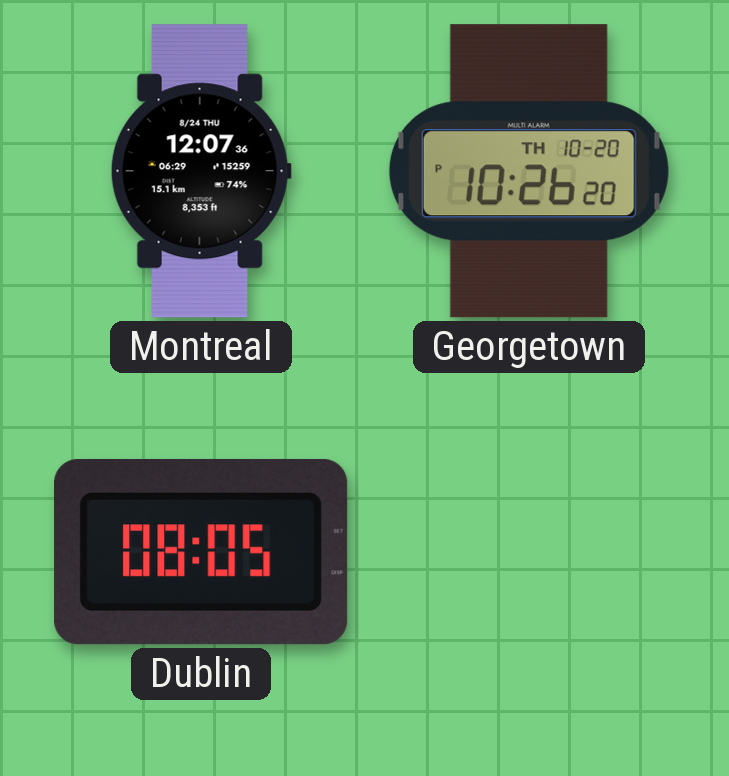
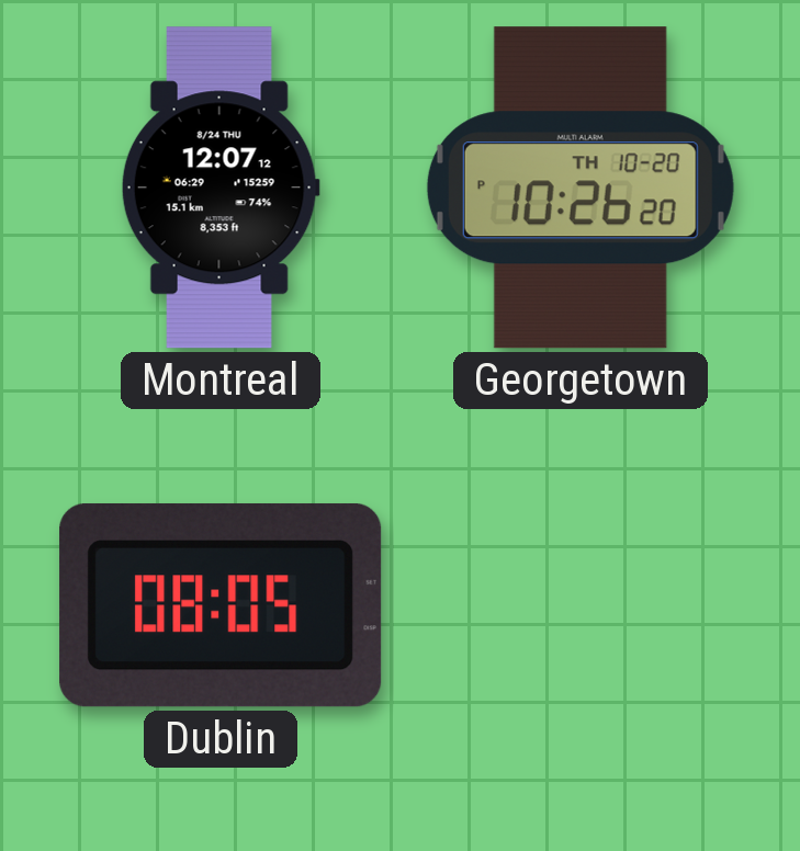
Montreal: 12:07:36 -> 12:07:12 (221, 188)
